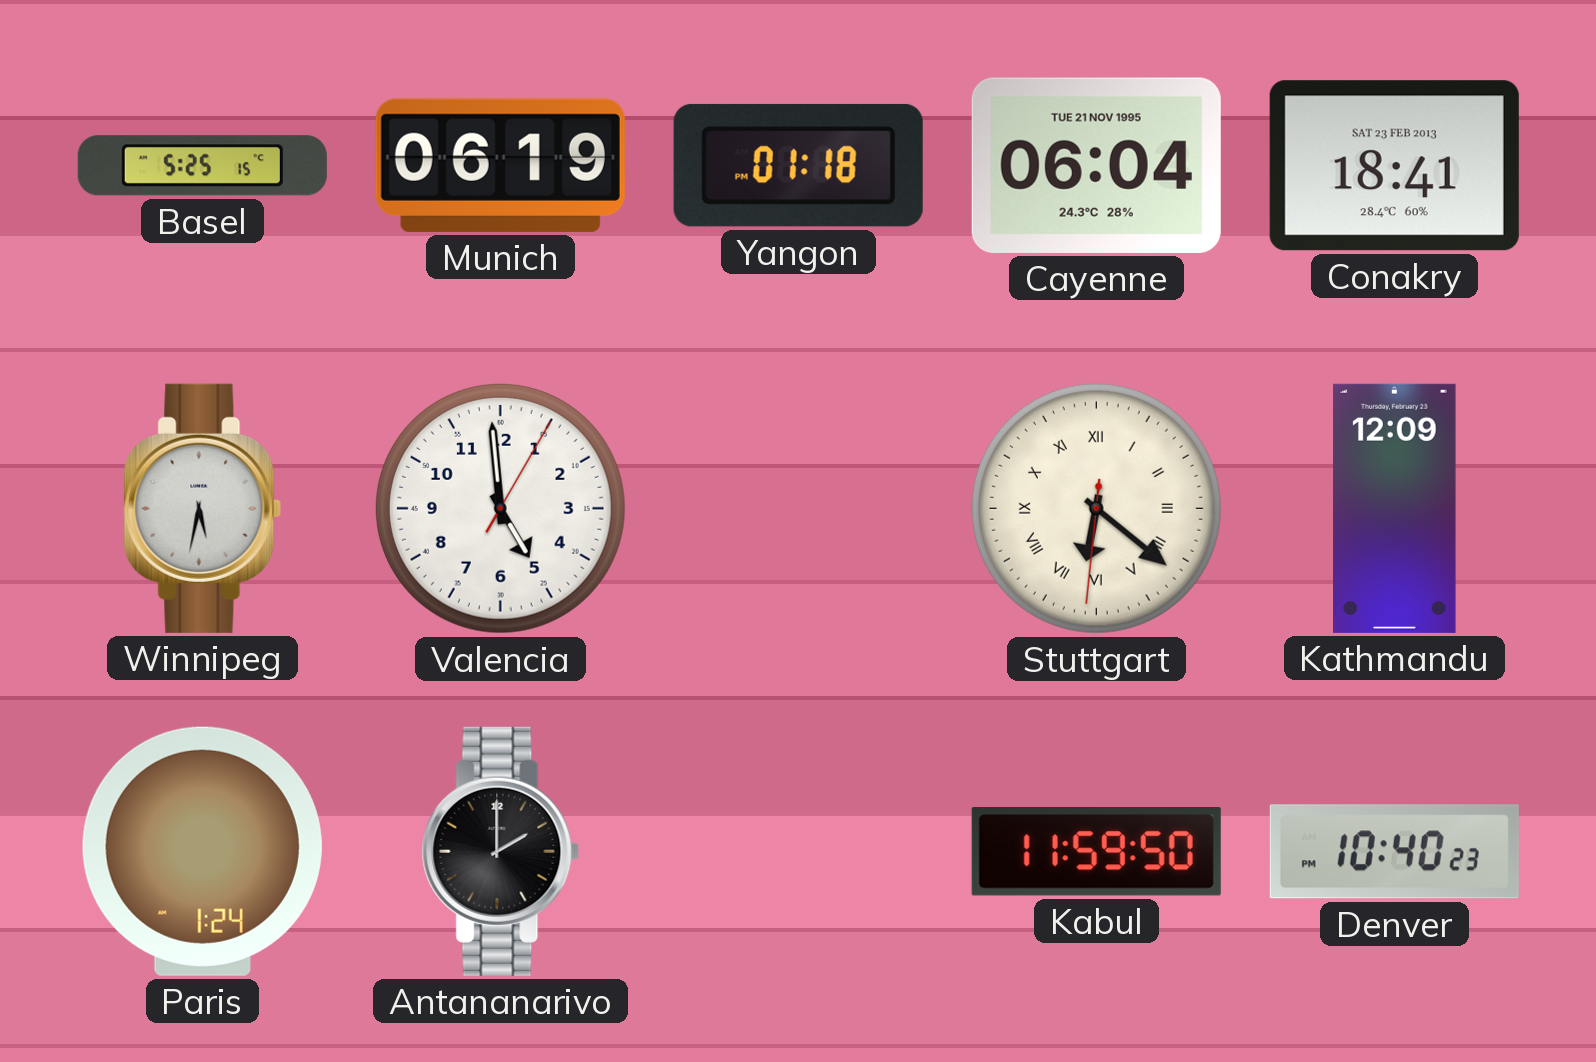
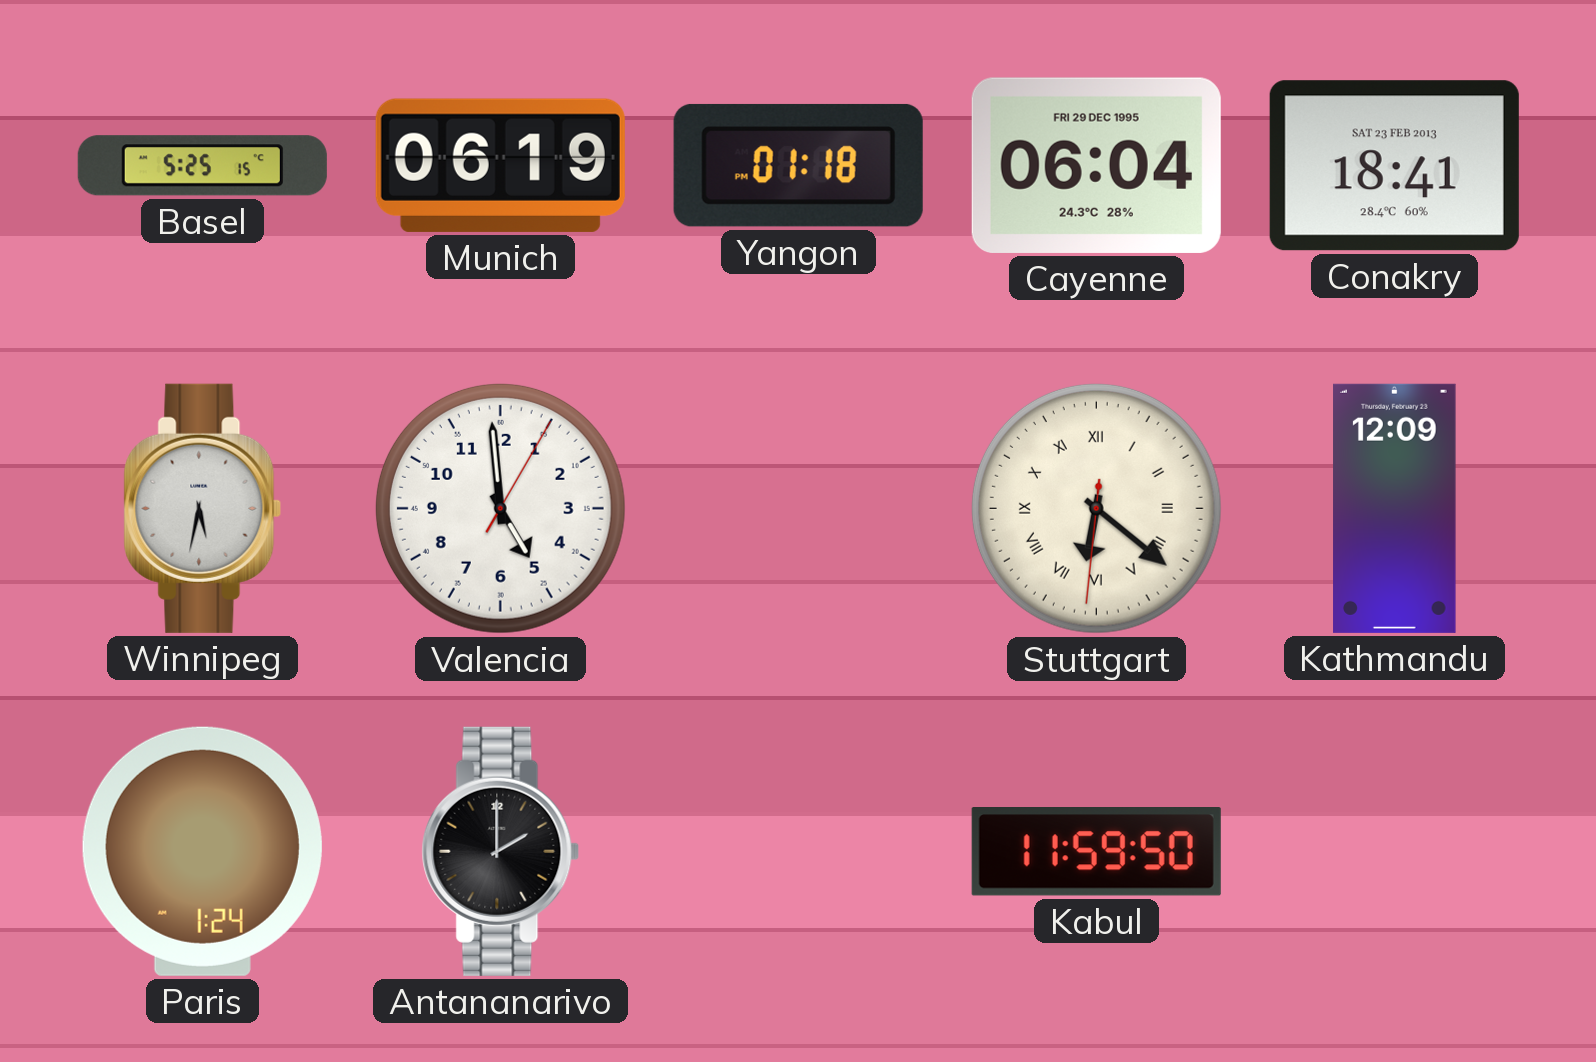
Cayenne date: TUE 21 NOV 1995 -> FRI 29 DEC 1995 (1096, 165)
Denver: 10:40 -> none (1394, 852)
